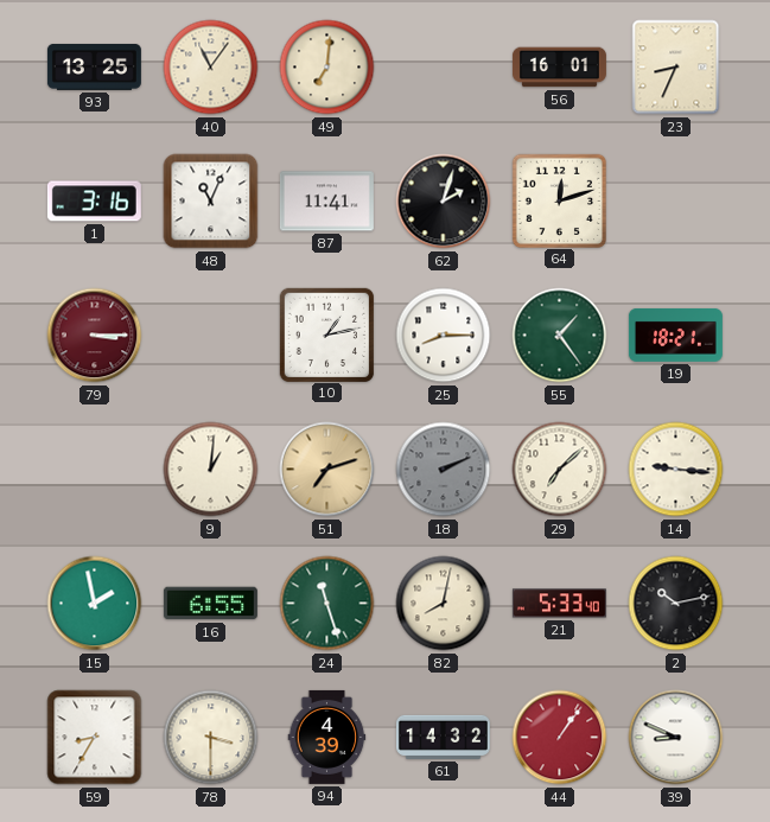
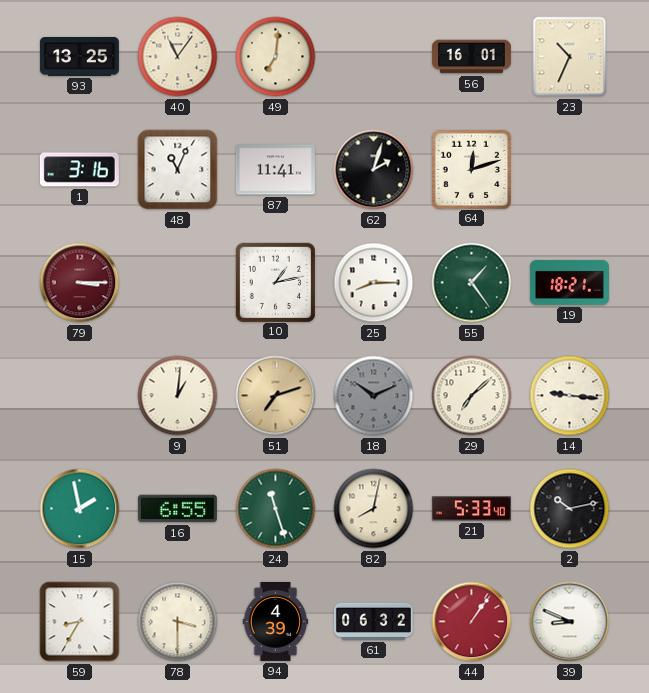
23: 8:34 -> 10:34 (570, 57)
18: 2:11 -> 10:11 (374, 396)
61: 14:32 -> 06:32 (373, 621)
